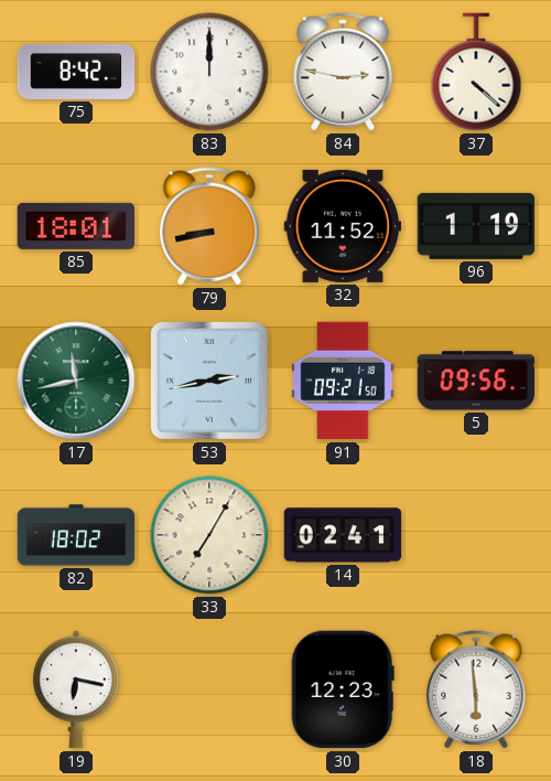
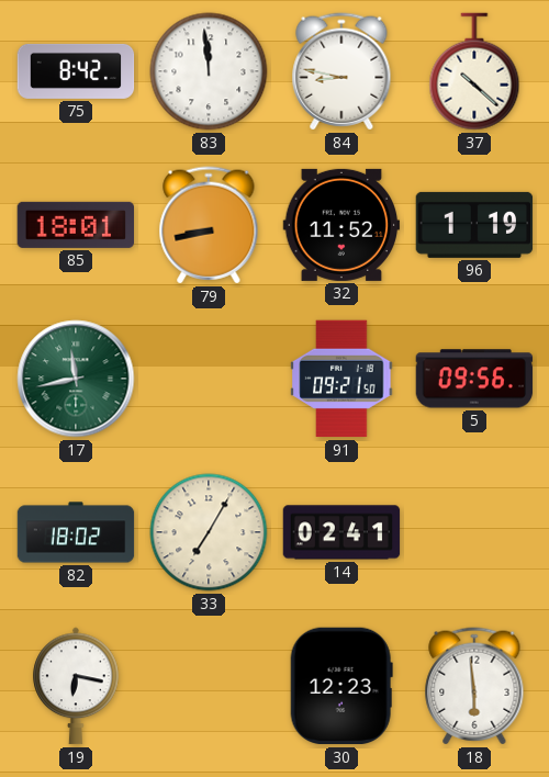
83: 12:00 -> 11:59 (209, 71)
84: 2:47 -> 8:47 (341, 71)
37: 4:22 -> 10:22 (474, 71)
53: 2:43 -> none (209, 381)
